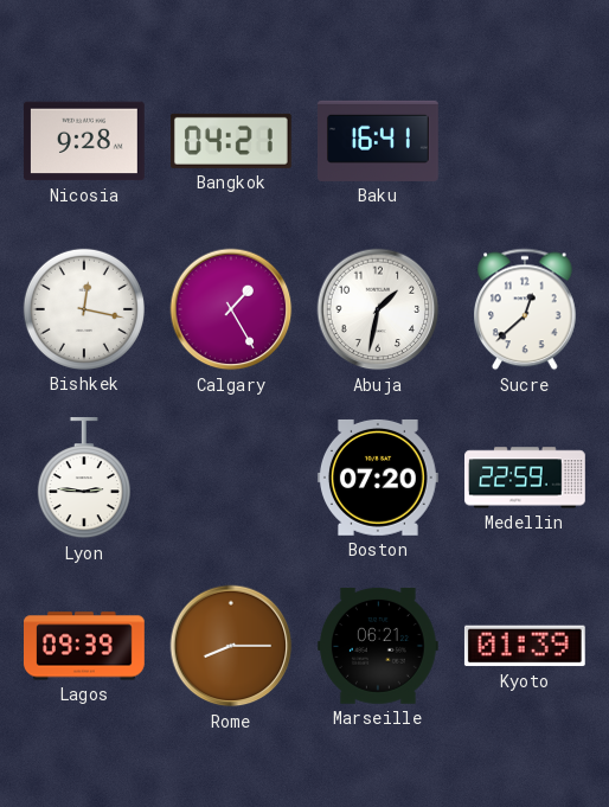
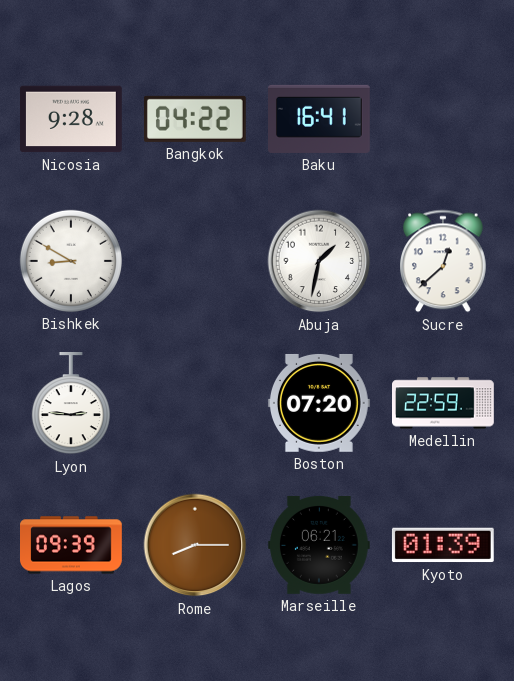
Bangkok: 04:21 -> 04:22 (195, 119)
Bishkek: 12:17 -> 8:50 (71, 261)
Calgary: 1:25 -> none (231, 309)
